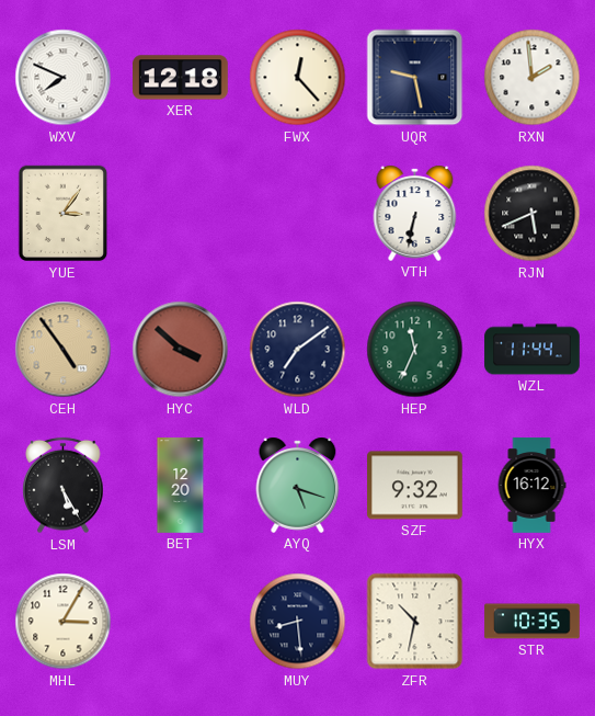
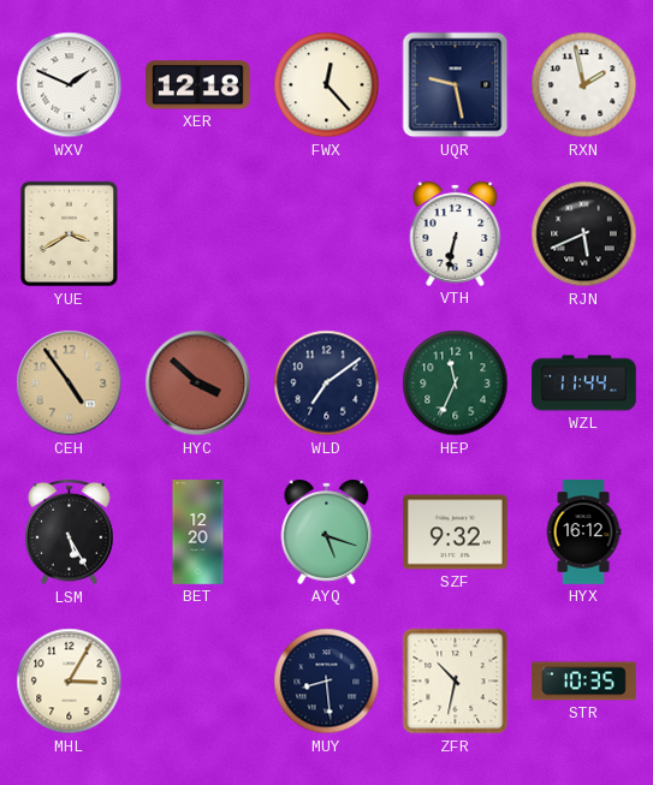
WXV: 7:49 -> 1:49 (70, 85)
RXN: 1:59 -> 1:58 (584, 85)
YUE: 3:06 -> 3:40 (70, 234)
